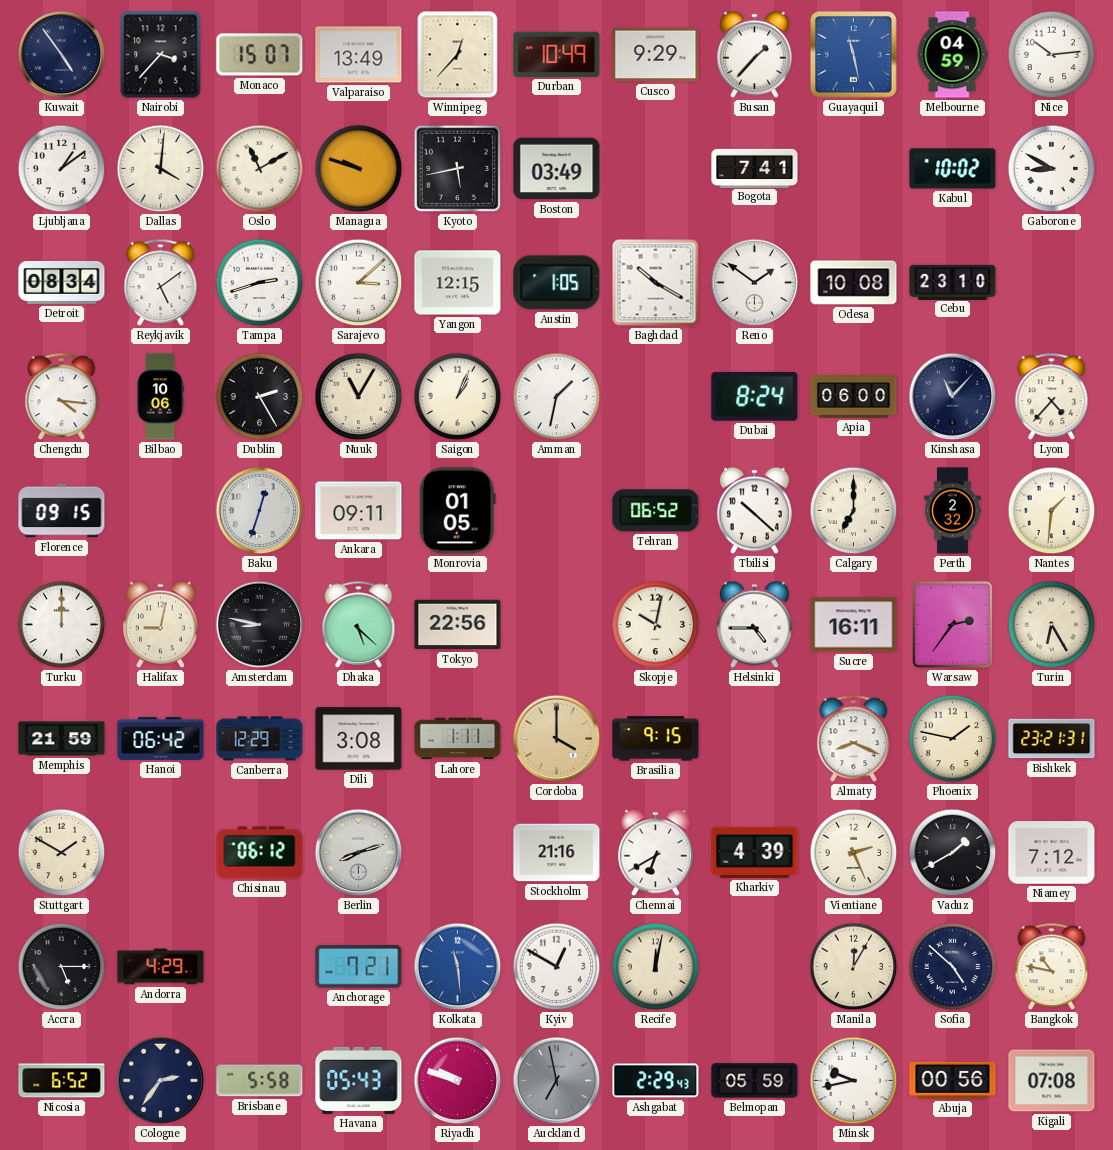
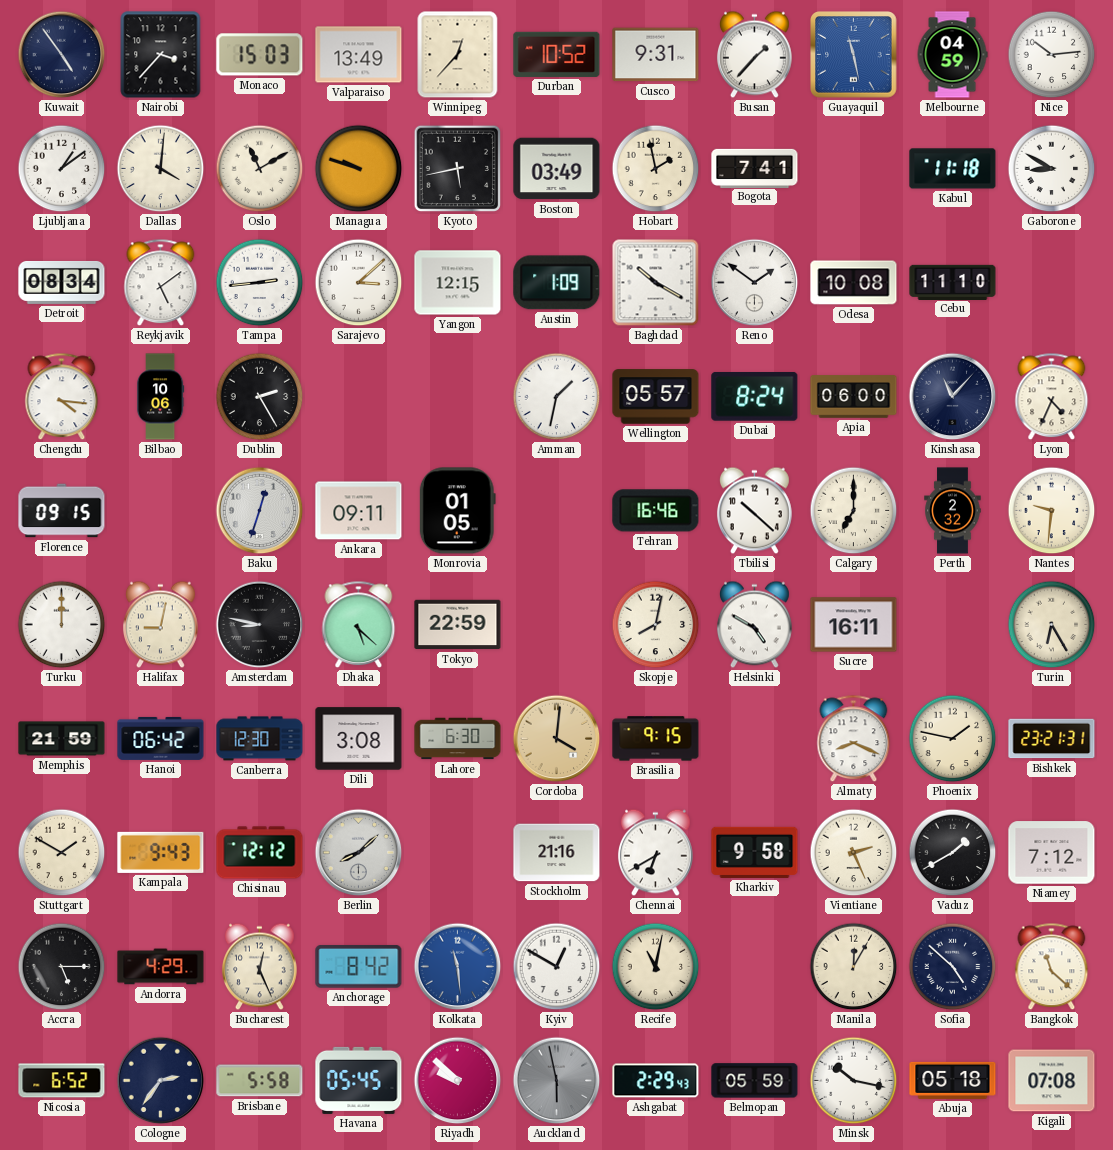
Monaco: 15:07 -> 15:03 (260, 55)
Durban: 10:49 -> 10:52 (557, 54)
Cusco: 9:29 -> 9:31 (656, 55)
Hobart: none -> 1:58 (656, 169)
Kabul: 10:02 -> 11:18 (953, 169)
Tampa: 2:42 -> 2:44 (260, 283)
Austin: 1:05 -> 1:09 (557, 283)
Cebu: 23:10 -> 11:10 (953, 282)
Nuuk: 11:05 -> none (359, 397)
Saigon: 1:04 -> none (458, 397)
Wellington: none -> 05:57 (656, 397)
Lyon: 4:37 -> 4:34 (1052, 397)
Tehran: 06:52 -> 16:46 (656, 511)
Nantes: 1:31 -> 9:31 (1052, 511)
Tokyo: 22:56 -> 22:59 (458, 625)
Skopje: 10:02 -> 8:02 (656, 625)
Helsinki: 4:45 -> 4:50 (755, 625)
Warsaw: 2:36 -> none (952, 624)
Canberra: 12:29 -> 12:30 (260, 739)
Lahore: 1:11 -> 6:30 (458, 739)
Cordoba: 4:00 -> 4:01 (557, 739)
Kampala: none -> 9:43 (161, 852)
Chisinau: 06:12 -> 12:12 (260, 853)
Berlin: 8:12 -> 8:08 (359, 853)
Kharkiv: 4:39 -> 9:58 (755, 852)
Bucharest: none -> 12:26 (260, 967)
Anchorage: 7:21 -> 8:42 (359, 967)
Recife: 12:02 -> 11:02 (656, 967)
Bangkok: 10:47 -> 11:22 (1052, 967)
Havana: 05:43 -> 05:45 (359, 1080)
Riyadh: 9:48 -> 9:52 (458, 1081)
Auckland: 6:58 -> 5:58 (557, 1081)
Minsk: 9:43 -> 10:17 (854, 1081)
Abuja: 00:56 -> 05:18 (953, 1080)
